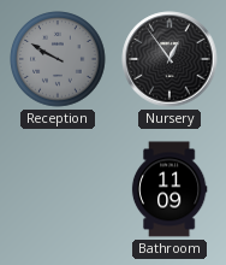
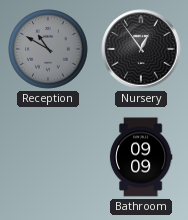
Reception: 9:50 -> 10:50 (48, 49)
Bathroom: 11:09 -> 09:09 (141, 157)
